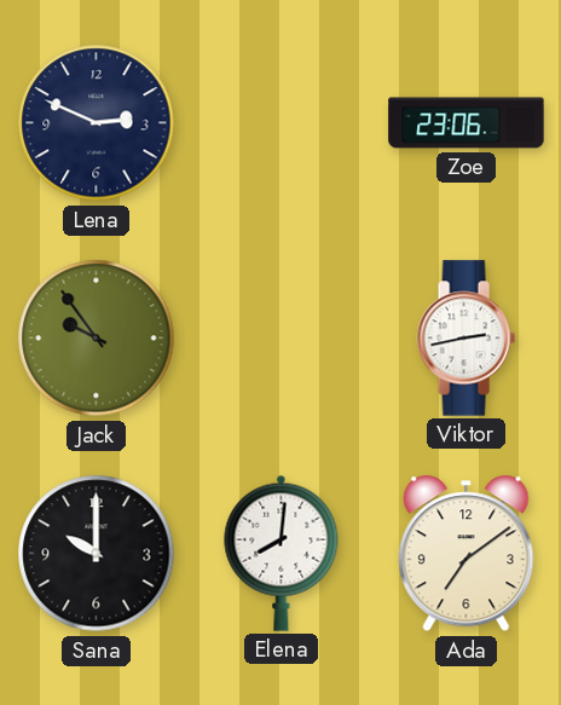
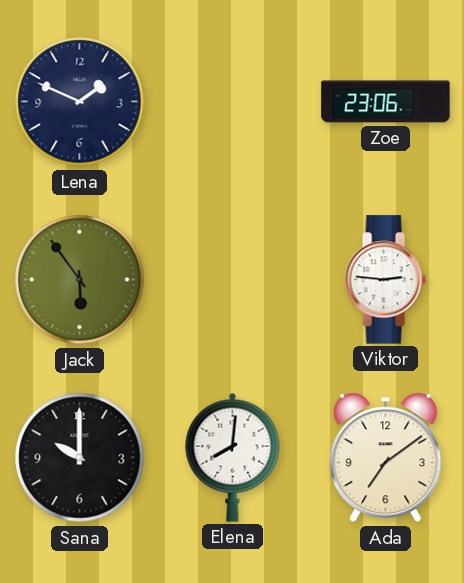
Lena: 2:49 -> 1:49 (80, 102)
Jack: 9:54 -> 5:54 (80, 280)
Viktor: 2:43 -> 2:46 (385, 280)
